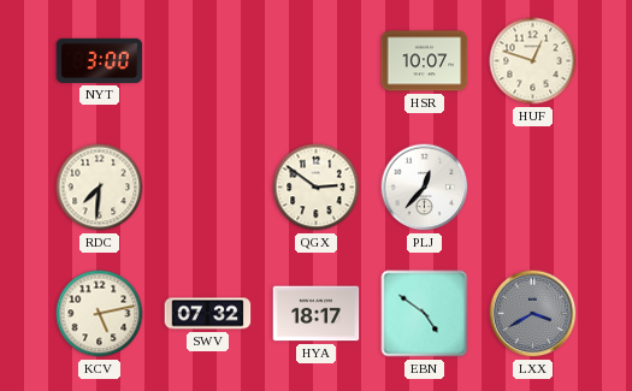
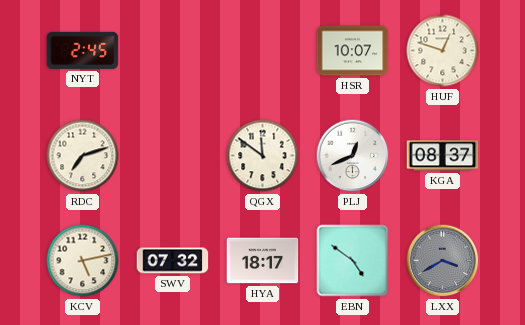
NYT: 3:00 -> 2:45 (83, 50)
RDC: 7:31 -> 7:12 (83, 156)
QGX: 2:51 -> 11:51 (263, 156)
PLJ: 12:37 -> 12:41 (353, 156)
KGA: none -> 08:37 (443, 156)
